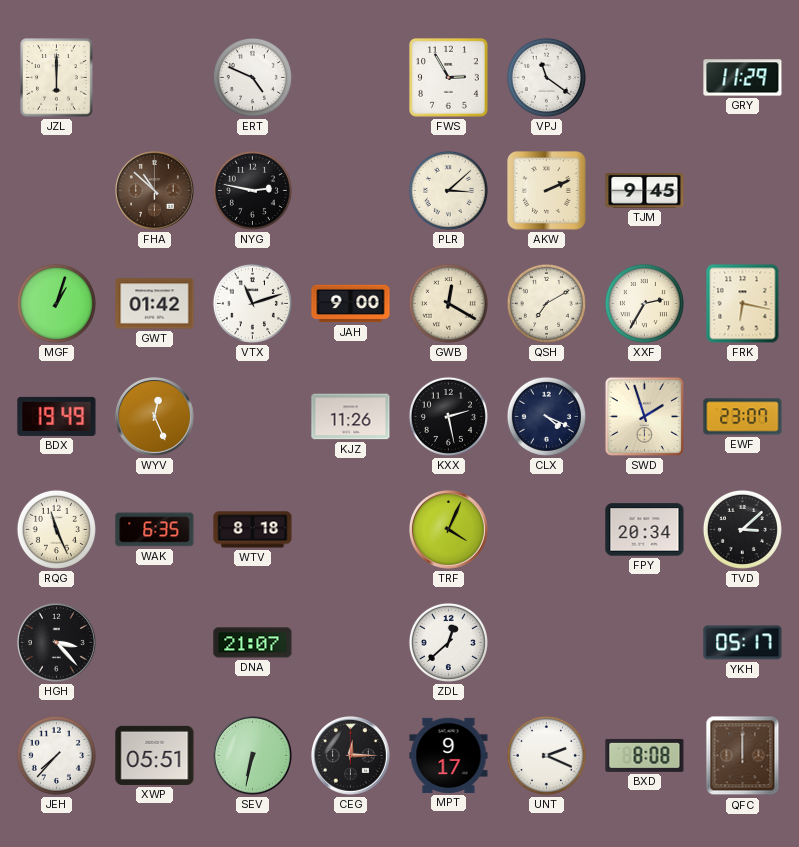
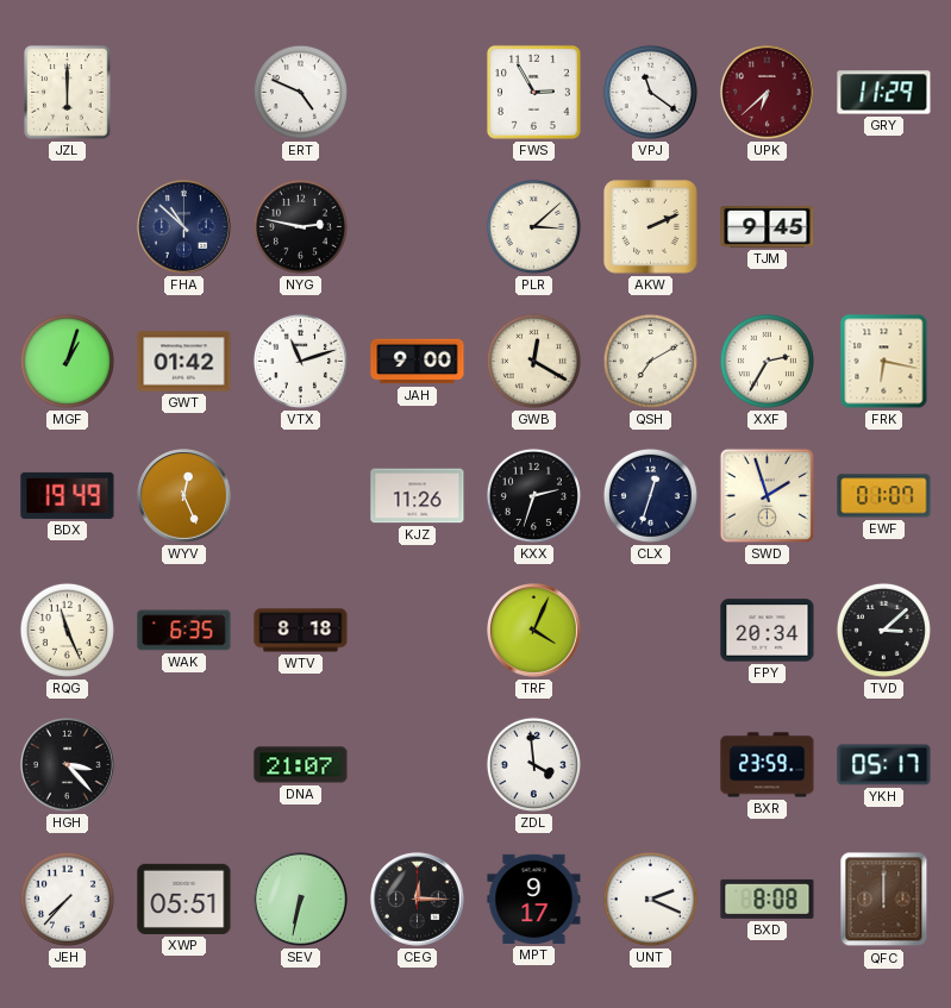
UPK: none -> 6:38 (768, 93)
FHA dial: brown -> navy (184, 227)
KXX: 2:28 -> 2:33 (533, 495)
CLX: 4:19 -> 12:33 (650, 495)
EWF: 23:07 -> 01:07 (884, 496)
ZDL: 12:38 -> 3:59 (533, 764)
BXR: none -> 23:59 (768, 765)
